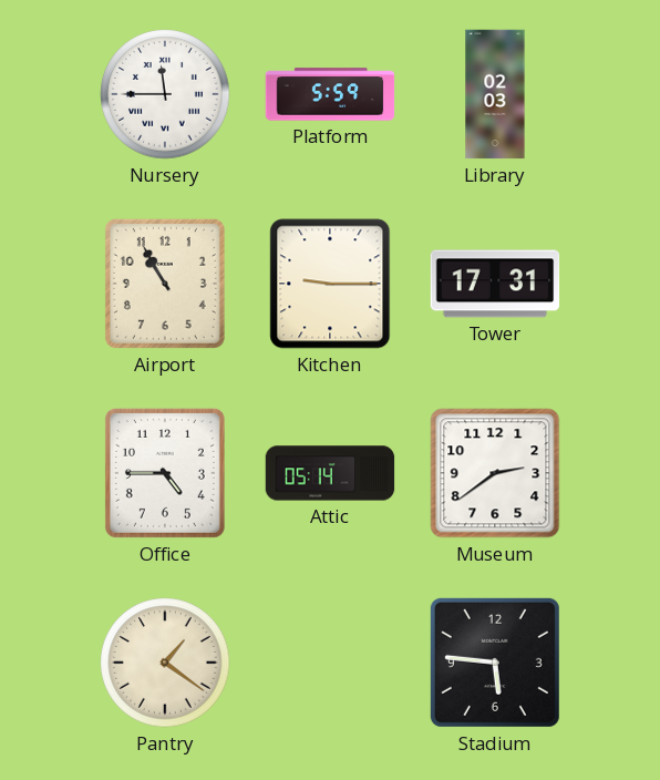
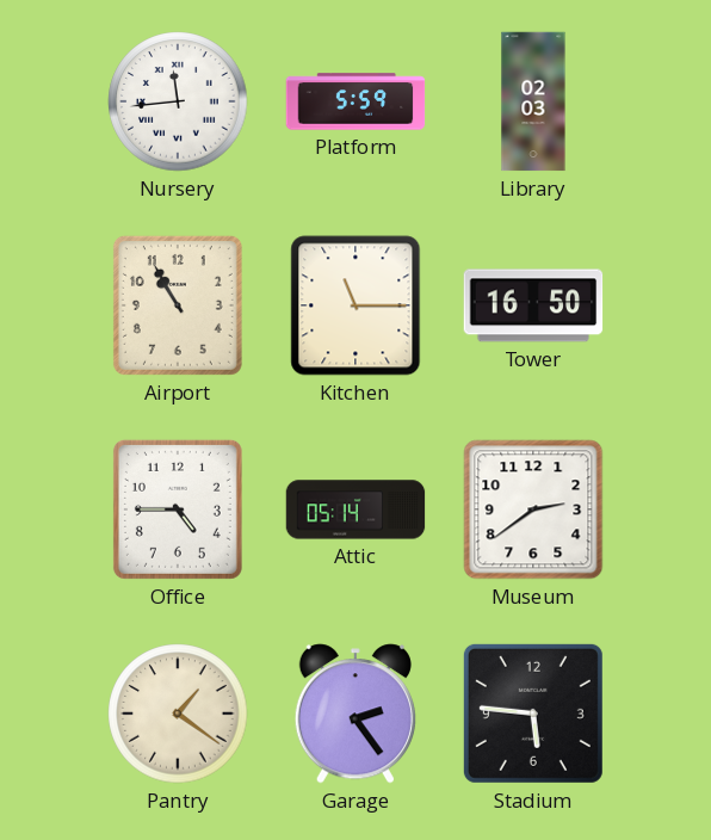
Nursery: 11:45 -> 11:44 (178, 101)
Kitchen: 9:15 -> 11:15 (355, 305)
Tower: 17:31 -> 16:50 (533, 305)
Garage: none -> 2:24 (355, 714)
